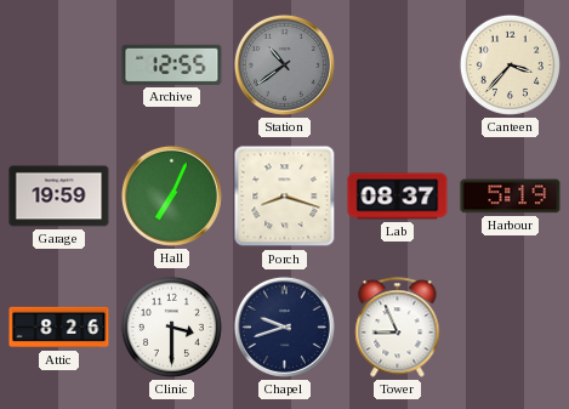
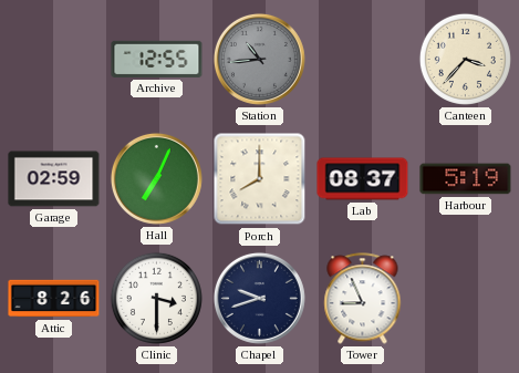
Station: 10:39 -> 10:44 (259, 59)
Garage: 19:59 -> 02:59 (54, 179)
Porch: 8:18 -> 8:00 (260, 179)
